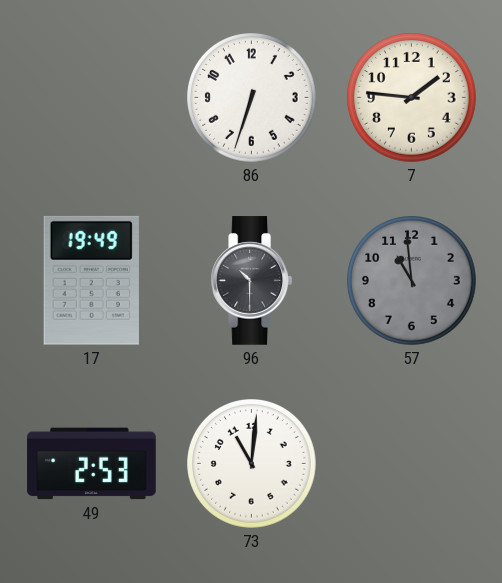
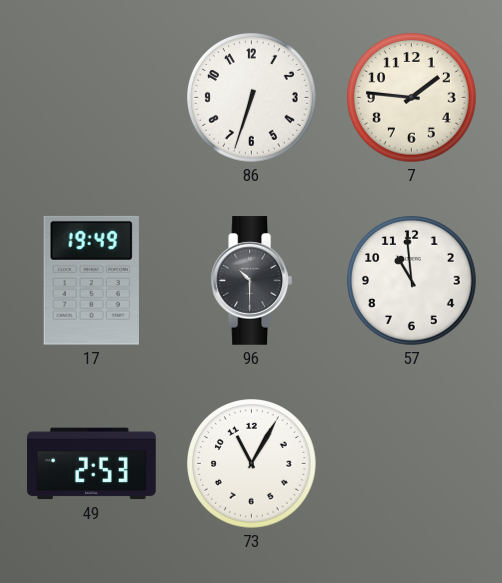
57 dial: grey -> white (412, 281)
73: 11:01 -> 11:05 (252, 464)
